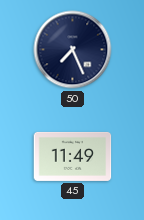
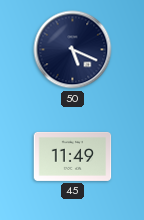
50: 7:26 -> 5:19 (73, 50)
